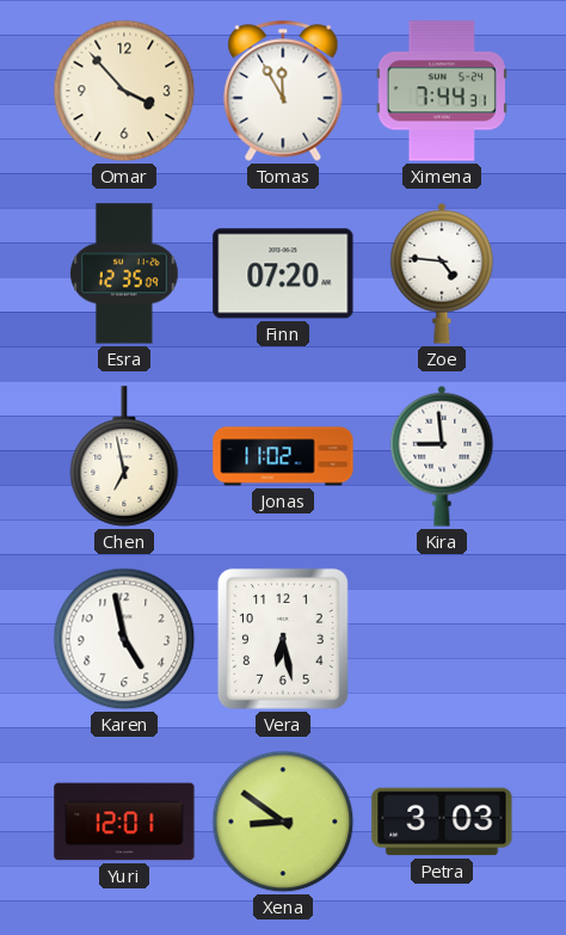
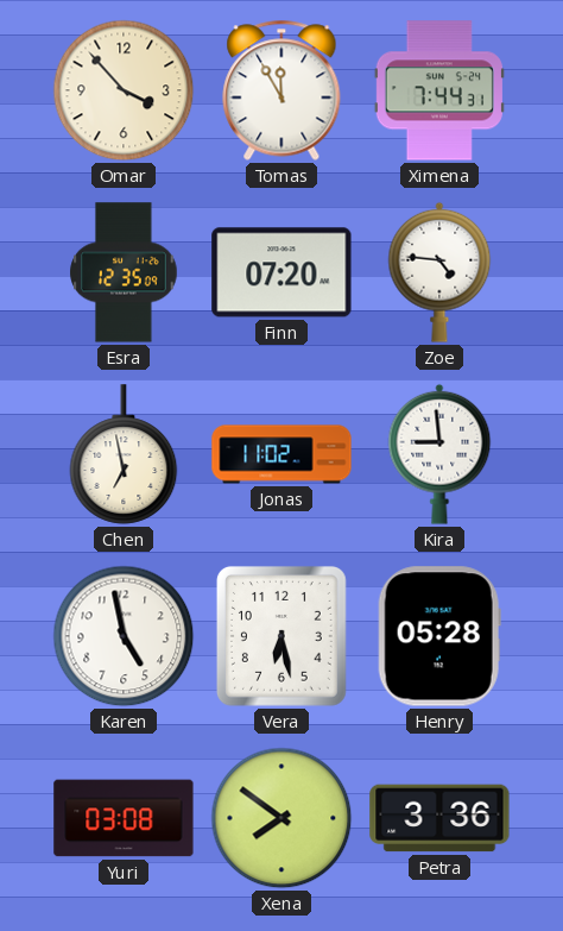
Henry: none -> 05:28 (439, 636)
Yuri: 12:01 -> 03:08 (124, 818)
Xena: 8:51 -> 7:51 (281, 818)
Petra: 3:03 -> 3:36 (439, 818)
